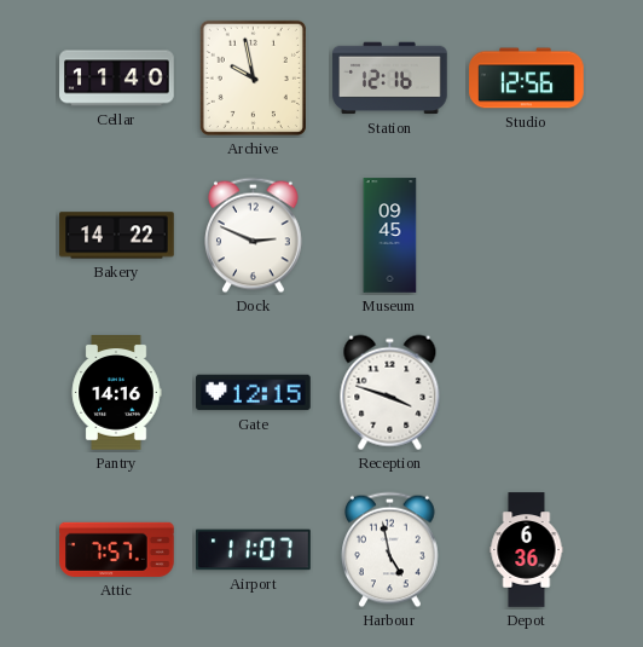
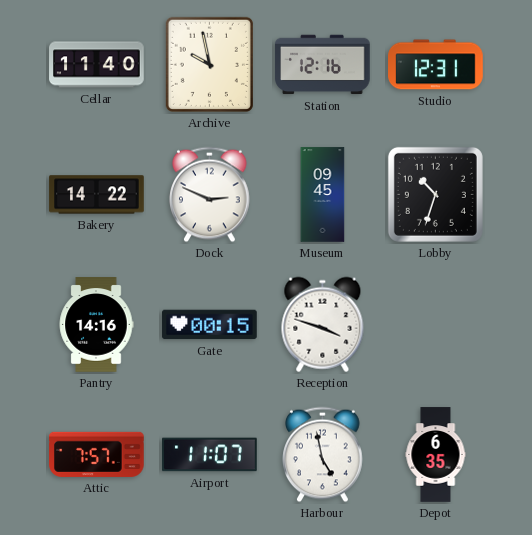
Studio: 12:56 -> 12:31 (436, 65)
Lobby: none -> 10:33 (435, 194)
Gate: 12:15 -> 00:15 (210, 325)
Depot: 6:36 -> 6:35 (436, 455)
